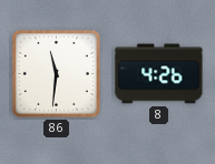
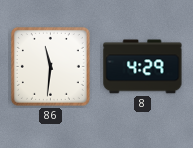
8: 4:26 -> 4:29 (143, 67)
